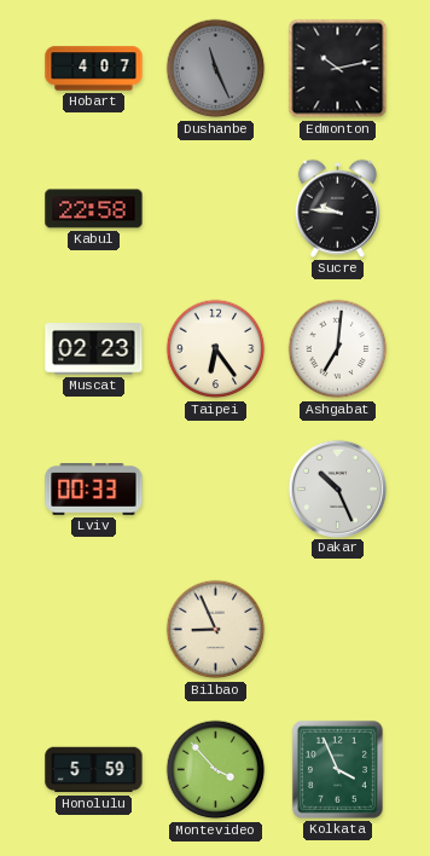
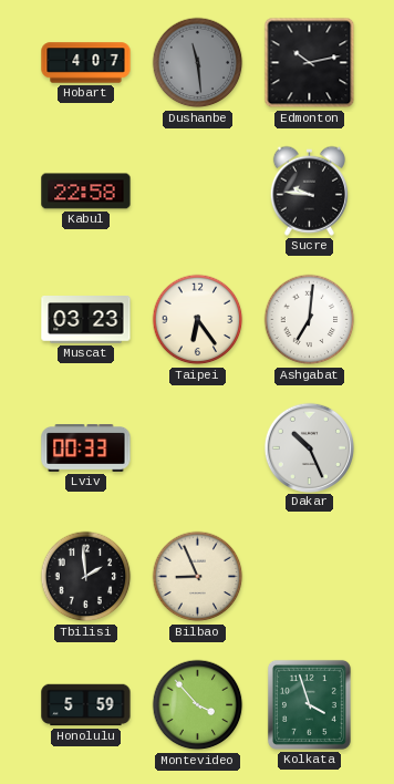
Dushanbe: 11:26 -> 11:29 (198, 63)
Muscat: 02:23 -> 03:23 (86, 320)
Tbilisi: none -> 1:59 (86, 577)
Kolkata: 3:56 -> 3:57 (309, 704)
